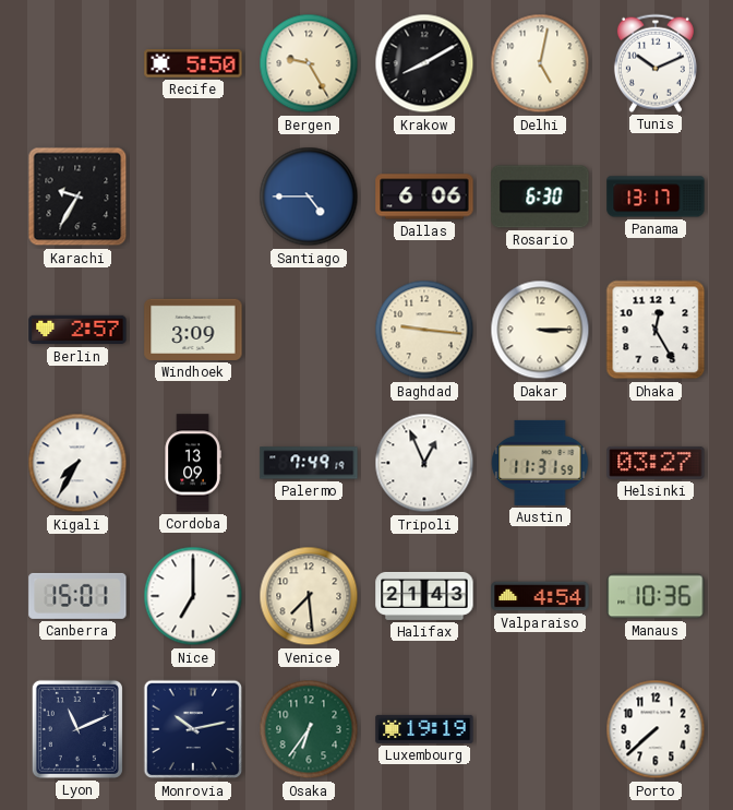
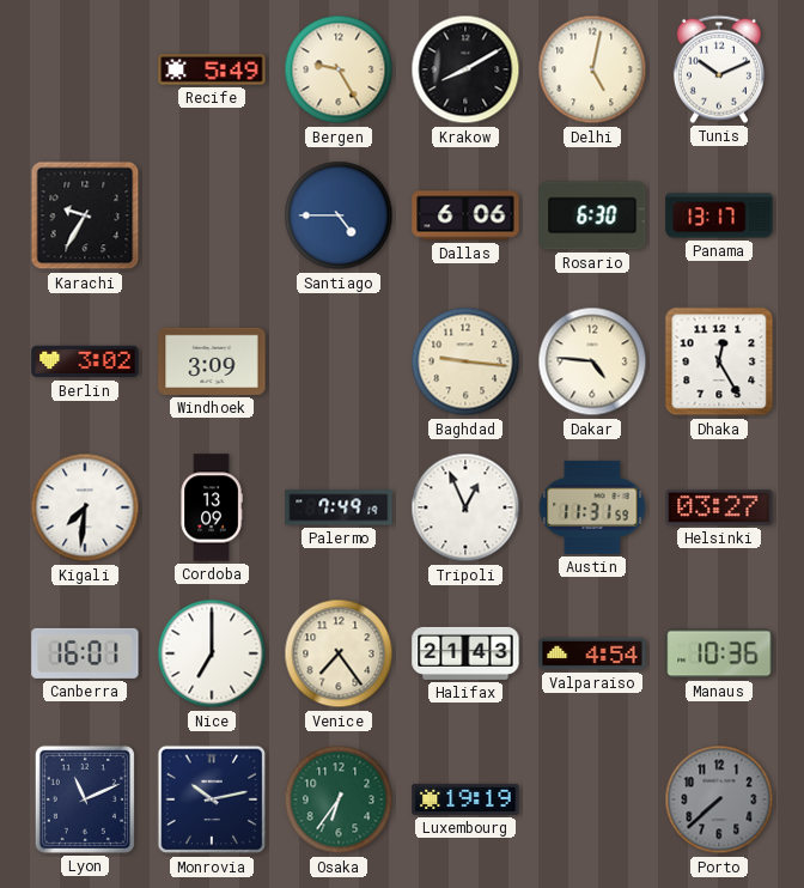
Recife: 5:50 -> 5:49 (212, 69)
Berlin: 2:57 -> 3:02 (85, 361)
Dakar: 3:15 -> 4:46 (592, 361)
Kigali: 7:35 -> 7:31 (85, 507)
Canberra: 15:01 -> 16:01 (85, 653)
Venice: 7:29 -> 7:24 (339, 653)
Porto dial: white -> grey (719, 799)
